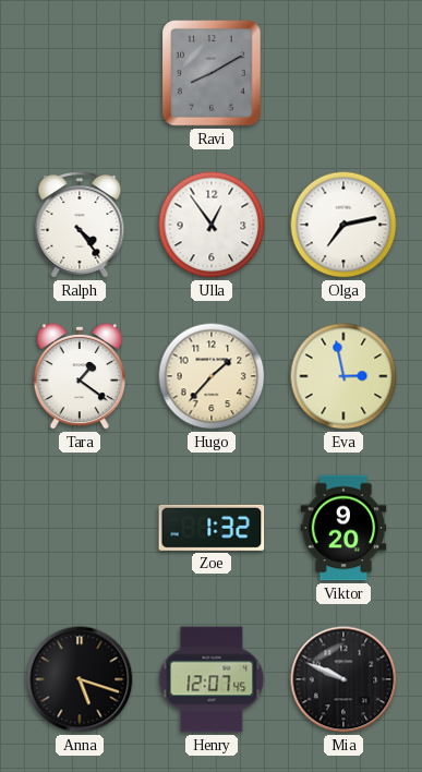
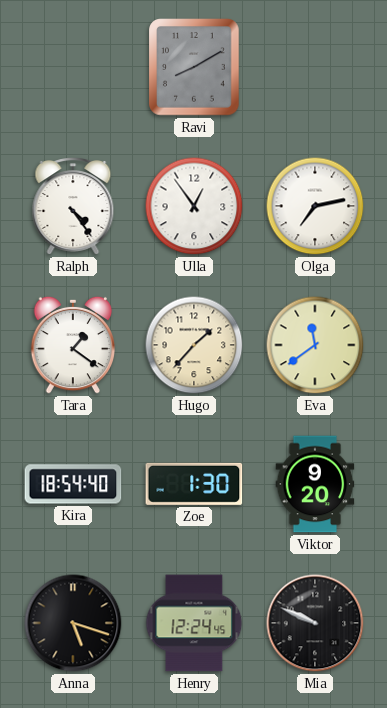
Eva: 2:58 -> 11:39 (315, 345)
Kira: none -> 18:54 (73, 484)
Zoe: 1:32 -> 1:30 (194, 484)
Henry: 12:07 -> 12:24 (194, 623)
